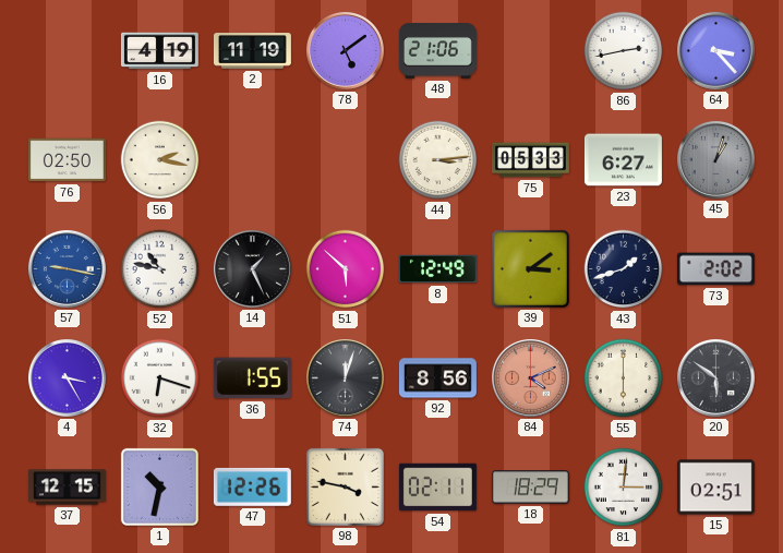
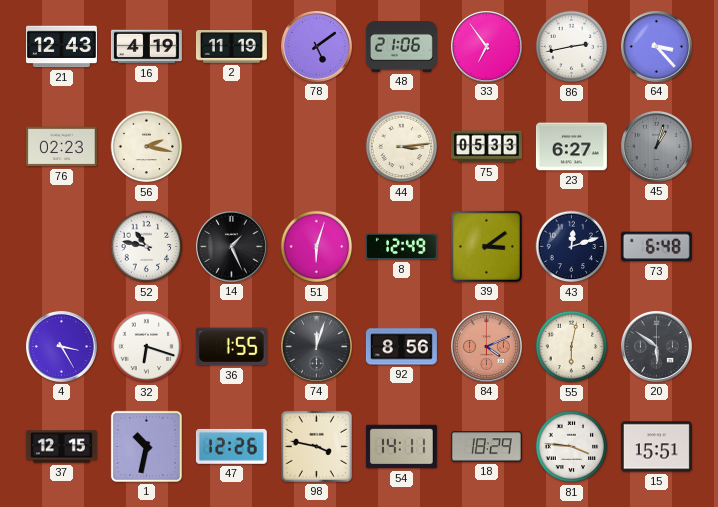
21: none -> 12:43 (61, 47)
33: none -> 6:54 (486, 46)
76: 02:50 -> 02:23 (61, 147)
57: 9:17 -> none (67, 268)
51: 5:52 -> 6:03 (317, 247)
43: 1:42 -> 12:12 (572, 247)
73: 2:02 -> 6:48 (656, 247)
55: 6:00 -> 6:02 (572, 347)
54: 02:11 -> 14:11 (401, 447)
81: 3:01 -> 3:46 (572, 447)
15: 02:51 -> 15:51 (656, 447)
